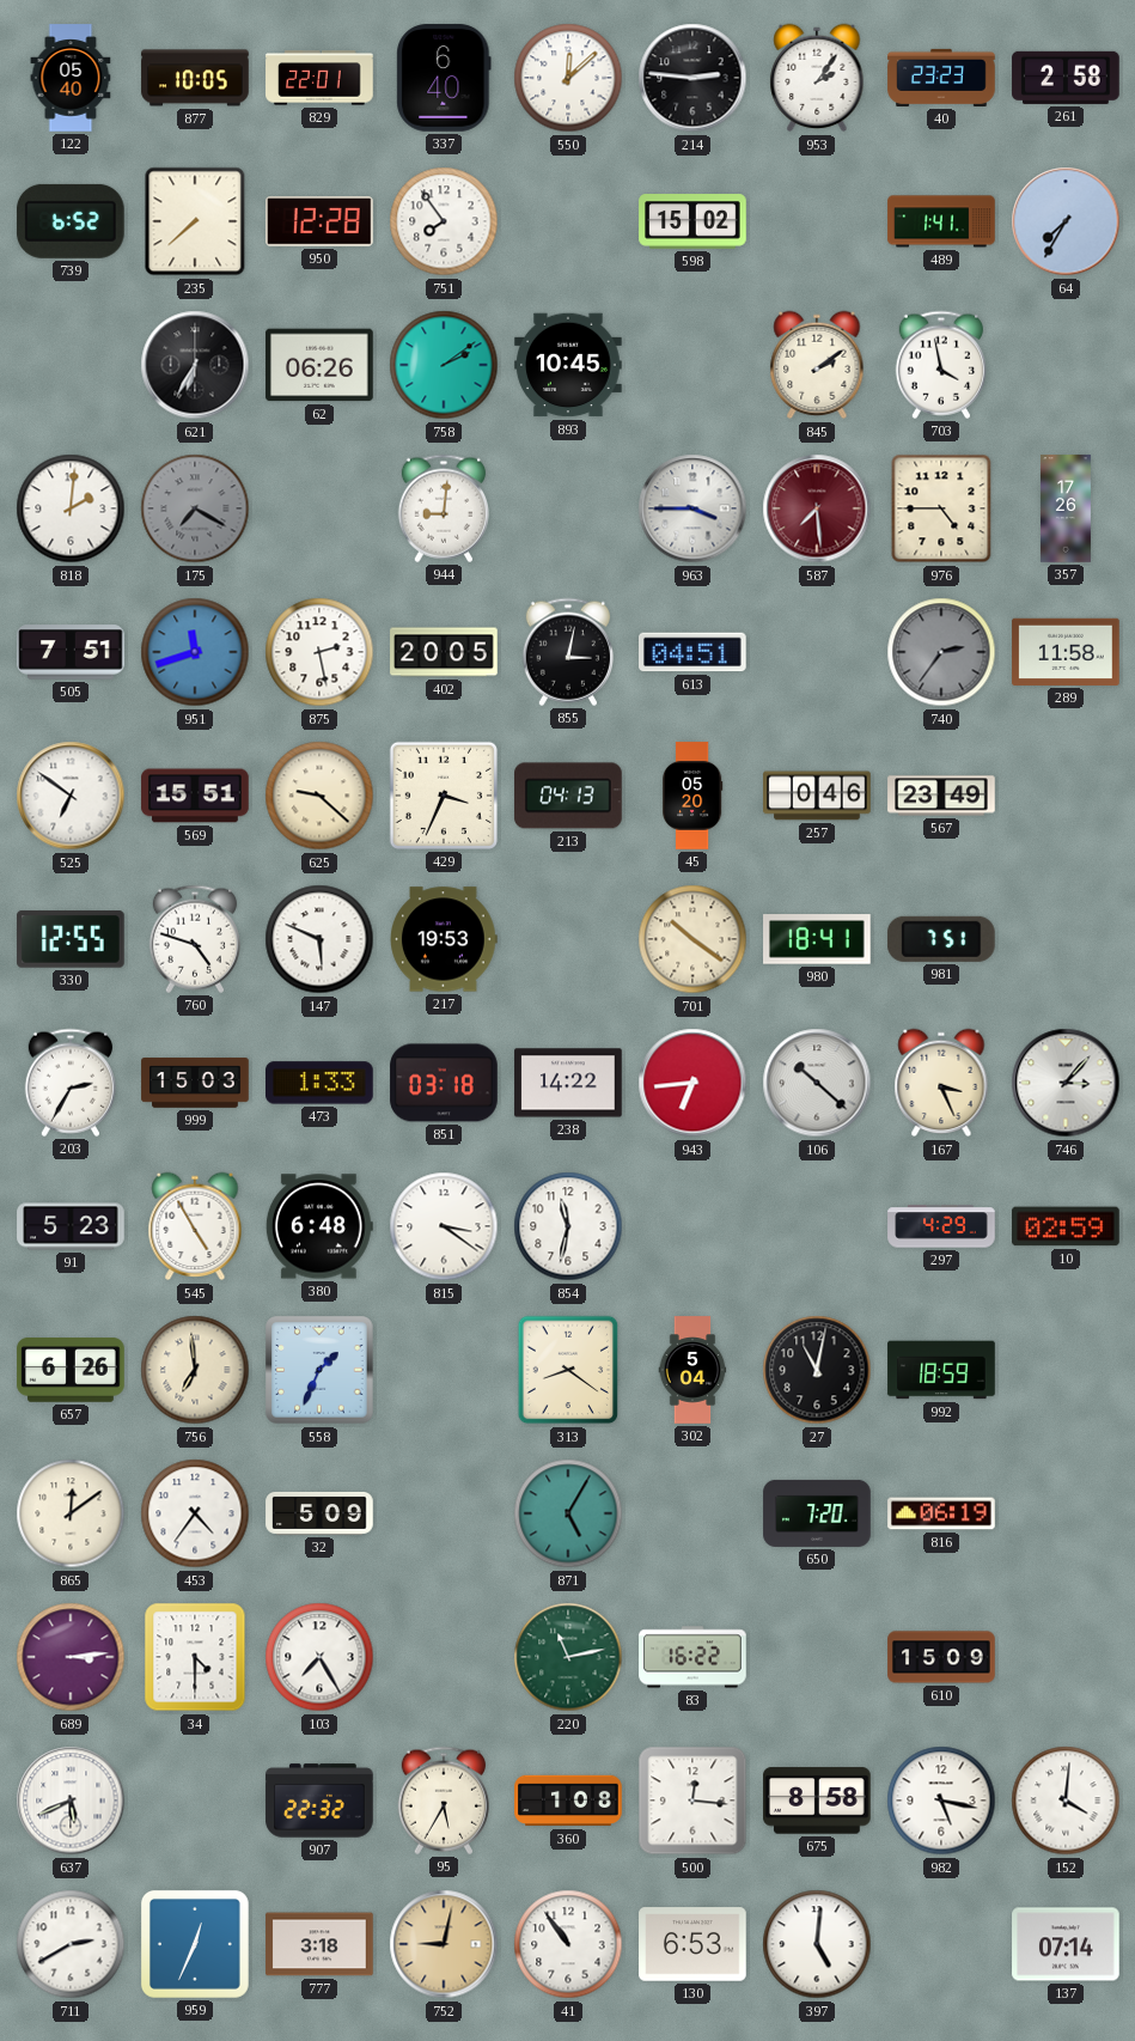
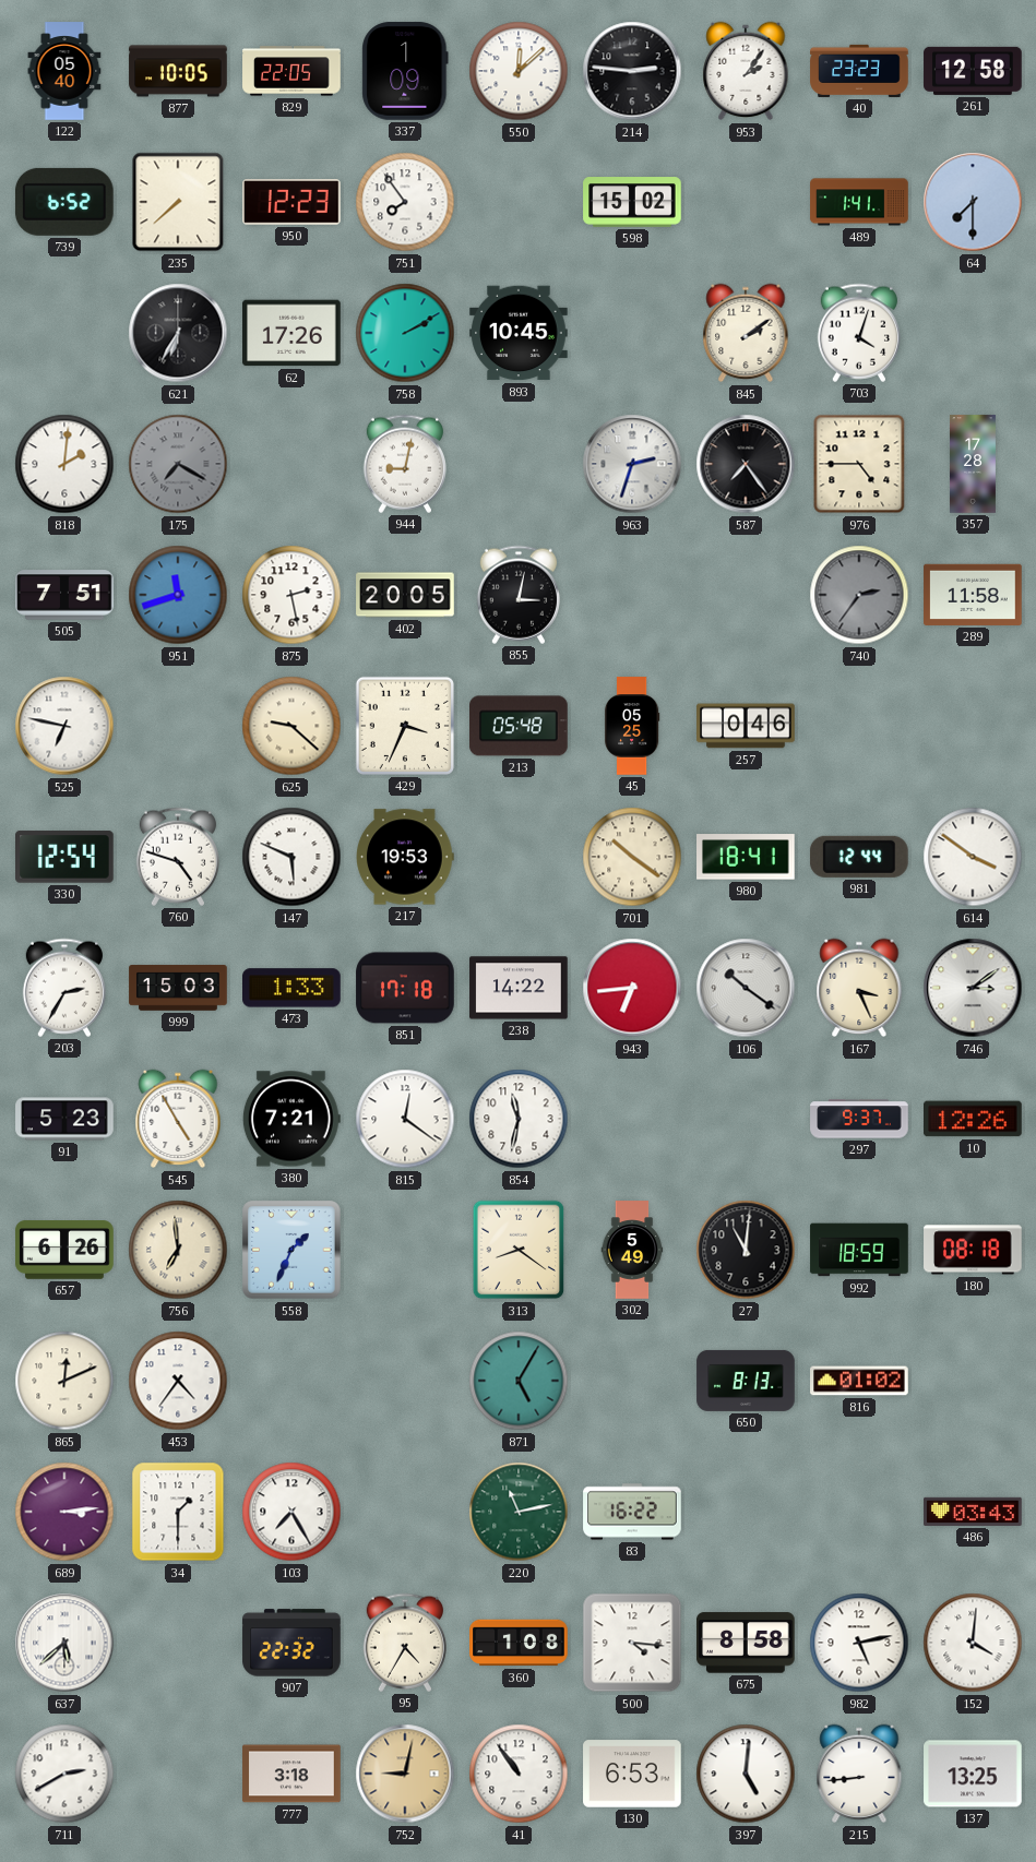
829: 22:01 -> 22:05 (291, 71)
337: 6:40 -> 1:09 (405, 71)
261: 2:58 -> 12:58 (973, 71)
950: 12:28 -> 12:23 (293, 202)
64: 7:35 -> 7:30 (973, 202)
62: 06:26 -> 17:26 (291, 333)
758: 2:09 -> 2:10 (405, 333)
703: 3:58 -> 4:03 (859, 333)
944: 9:01 -> 9:02 (405, 464)
963: 3:45 -> 2:33 (632, 464)
587: 7:29 -> 7:24 (746, 464)
587 dial: burgundy -> black (746, 464)
357: 17:26 -> 17:28 (973, 464)
613: 04:51 -> none (694, 652)
525: 6:51 -> 6:47 (64, 726)
569: 15:51 -> none (195, 796)
213: 04:13 -> 05:48 (519, 726)
45: 05:20 -> 05:25 (632, 726)
567: 23:49 -> none (941, 796)
330: 12:55 -> 12:54 (66, 857)
981: 7:51 -> 12:44 (859, 857)
614: none -> 3:51 (973, 857)
851: 03:18 -> 17:18 (405, 988)
106: 10:22 -> 10:21 (746, 988)
746: 3:07 -> 3:09 (973, 988)
380: 6:48 -> 7:21 (291, 1119)
815: 3:21 -> 12:21 (405, 1119)
297: 4:29 -> 9:37 (859, 1119)
10: 02:59 -> 12:26 (973, 1119)
302: 5:04 -> 5:49 (632, 1250)
27: 11:02 -> 11:01 (746, 1250)
180: none -> 08:18 (973, 1250)
865: 12:09 -> 12:11 (64, 1381)
32: 5:09 -> none (319, 1513)
650: 7:20 -> 8:13 (746, 1381)
816: 06:19 -> 01:02 (859, 1381)
34: 4:30 -> 1:30 (178, 1512)
610: 15:09 -> none (941, 1657)
486: none -> 03:43 (973, 1512)
637: 5:41 -> 5:38 (64, 1643)
95: 5:35 -> 4:35 (405, 1643)
500: 12:16 -> 4:16 (632, 1643)
982: 5:17 -> 5:13 (859, 1643)
959: 12:34 -> none (195, 1944)
215: none -> 8:44 (859, 1774)
137: 07:14 -> 13:25 (973, 1774)
